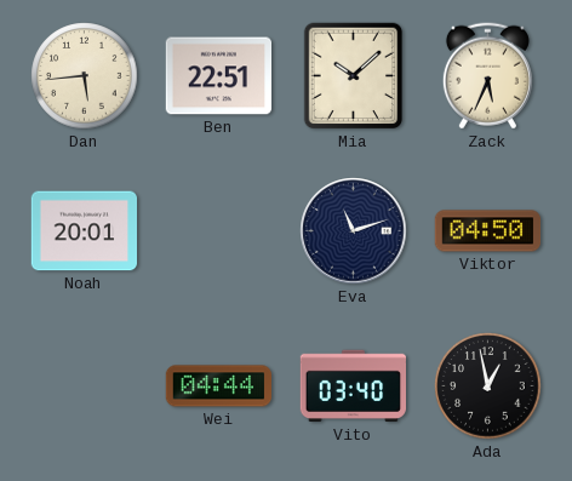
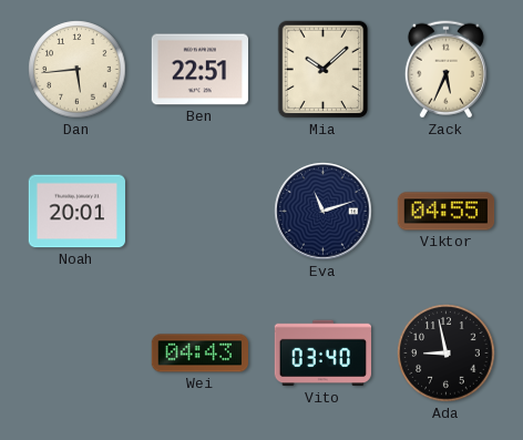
Viktor: 04:50 -> 04:55 (447, 212)
Wei: 04:44 -> 04:43 (199, 354)
Ada: 12:58 -> 8:58 (447, 354)
